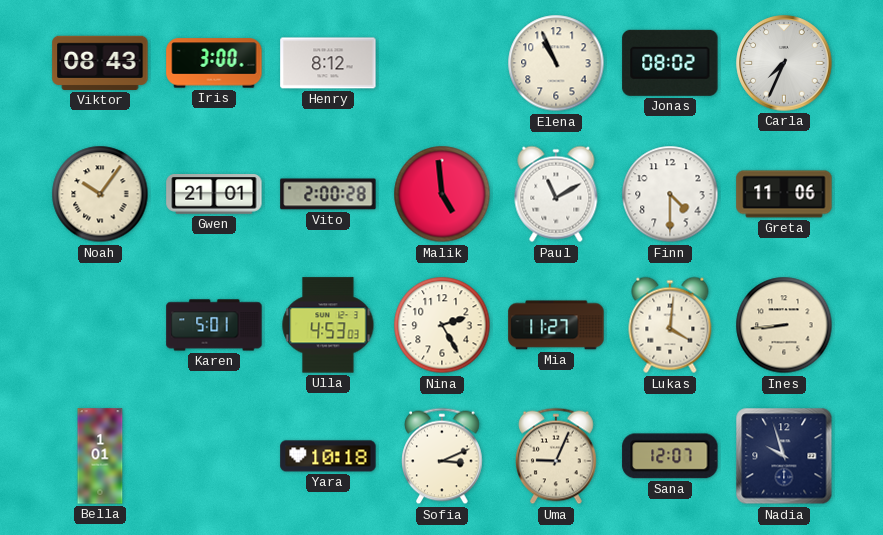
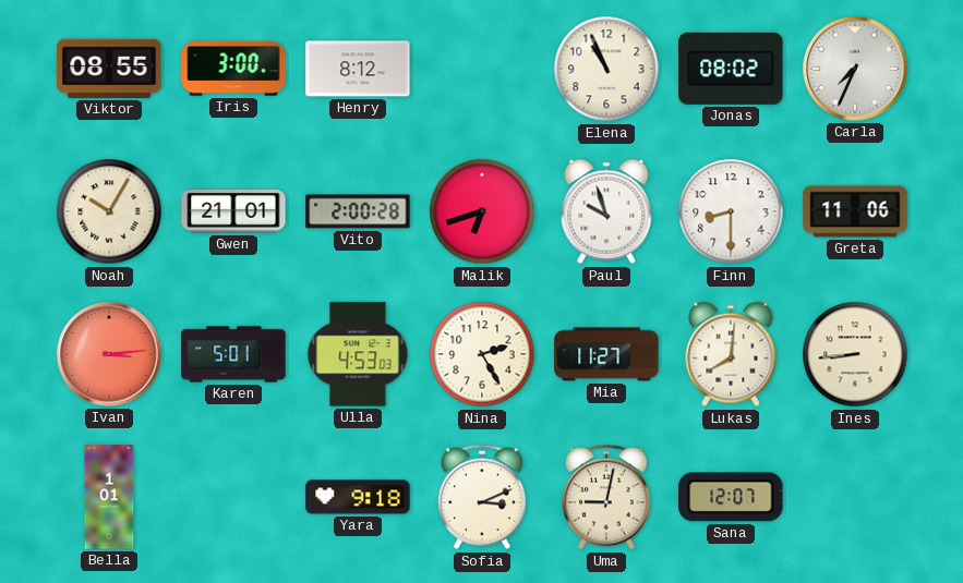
Viktor: 08:43 -> 08:55 (109, 69)
Noah: 10:06 -> 10:05 (109, 211)
Malik: 4:59 -> 6:42 (482, 211)
Paul: 11:10 -> 9:57 (606, 211)
Finn: 4:30 -> 8:30 (731, 211)
Ivan: none -> 3:14 (109, 354)
Lukas: 4:01 -> 8:01 (731, 354)
Yara: 10:18 -> 9:18 (358, 497)
Uma: 9:04 -> 9:02 (607, 497)
Nadia: 9:57 -> none (784, 456)
